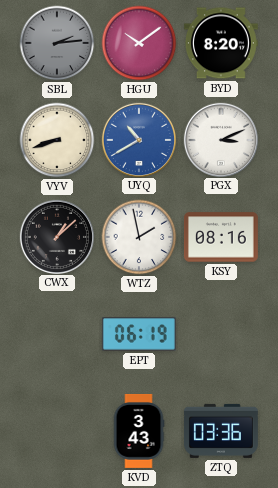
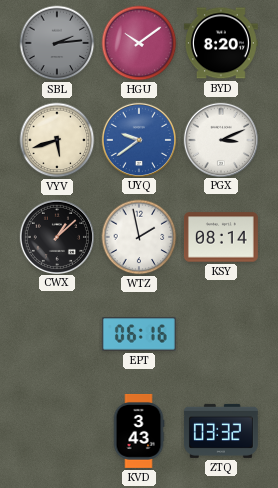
VYV: 8:42 -> 5:42 (57, 140)
UYQ: 10:40 -> 9:39 (138, 139)
KSY: 08:16 -> 08:14 (221, 237)
EPT: 06:19 -> 06:16 (139, 334)
ZTQ: 03:36 -> 03:32 (221, 431)
